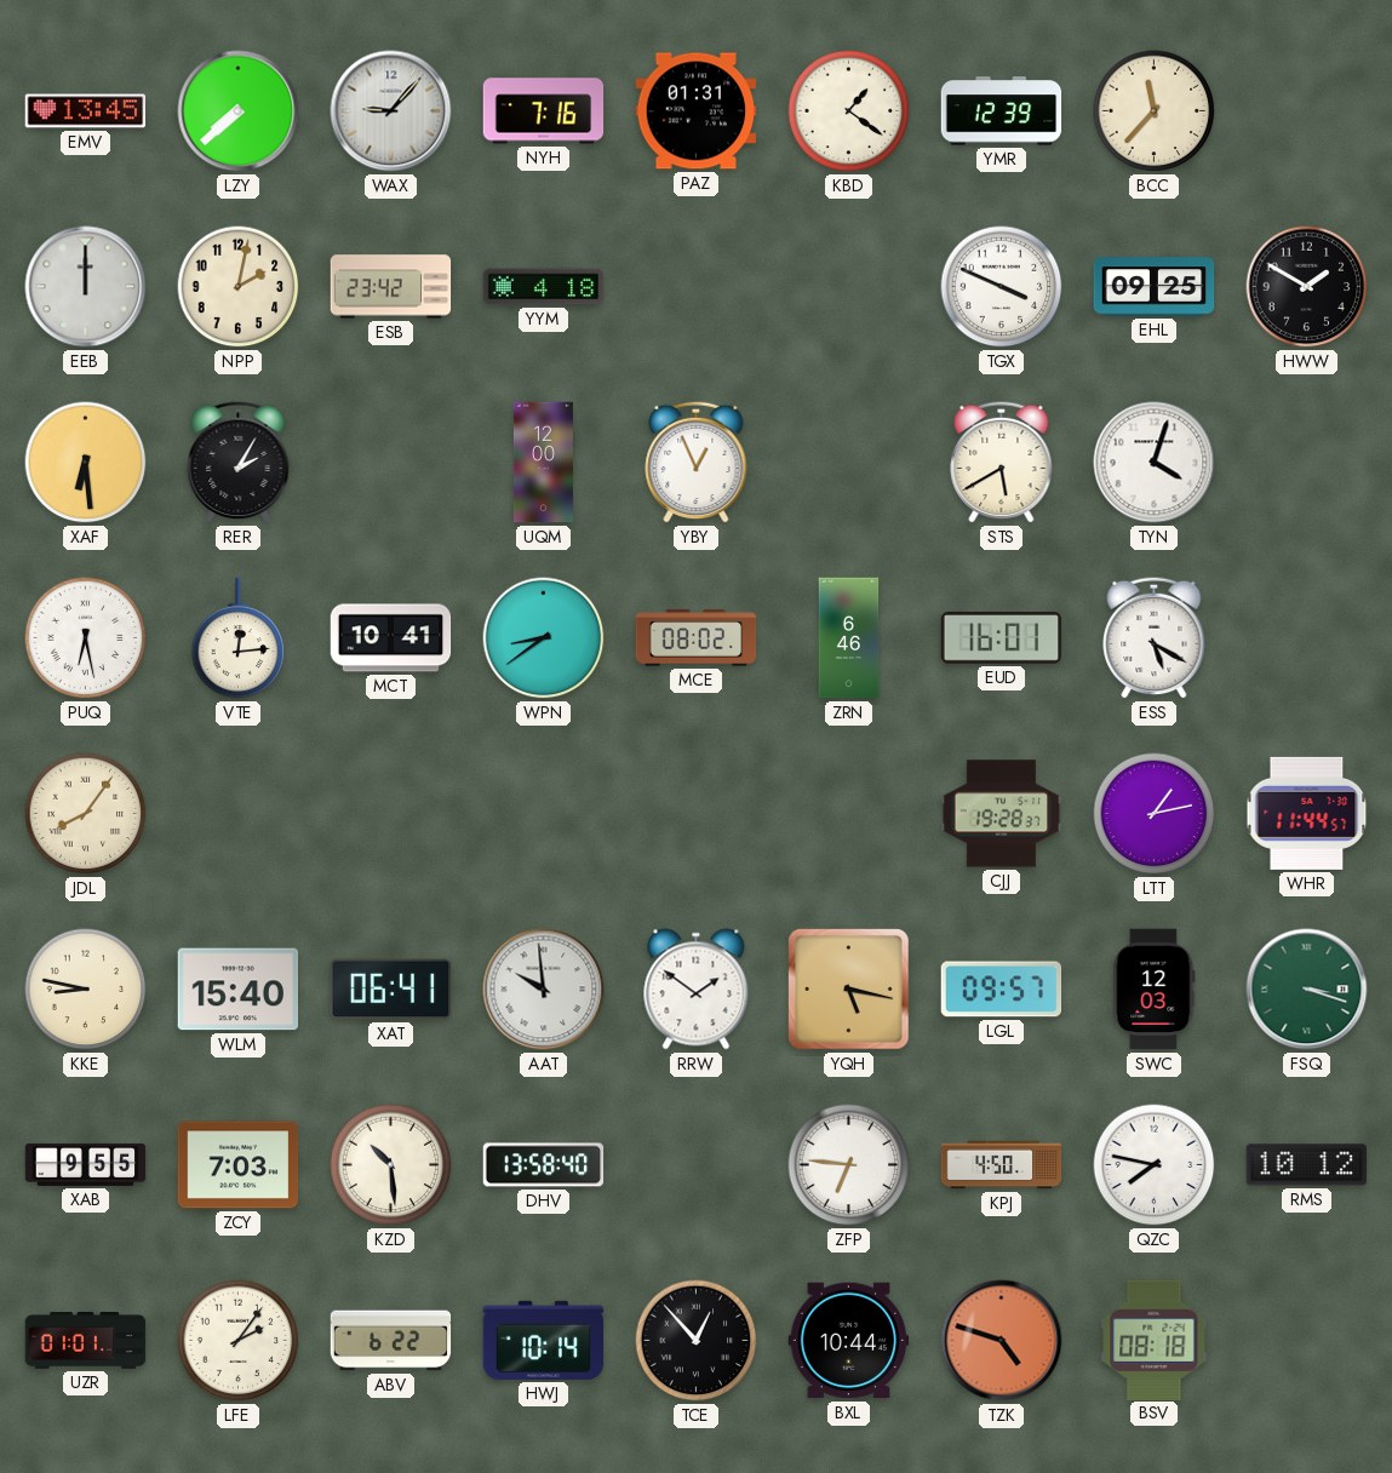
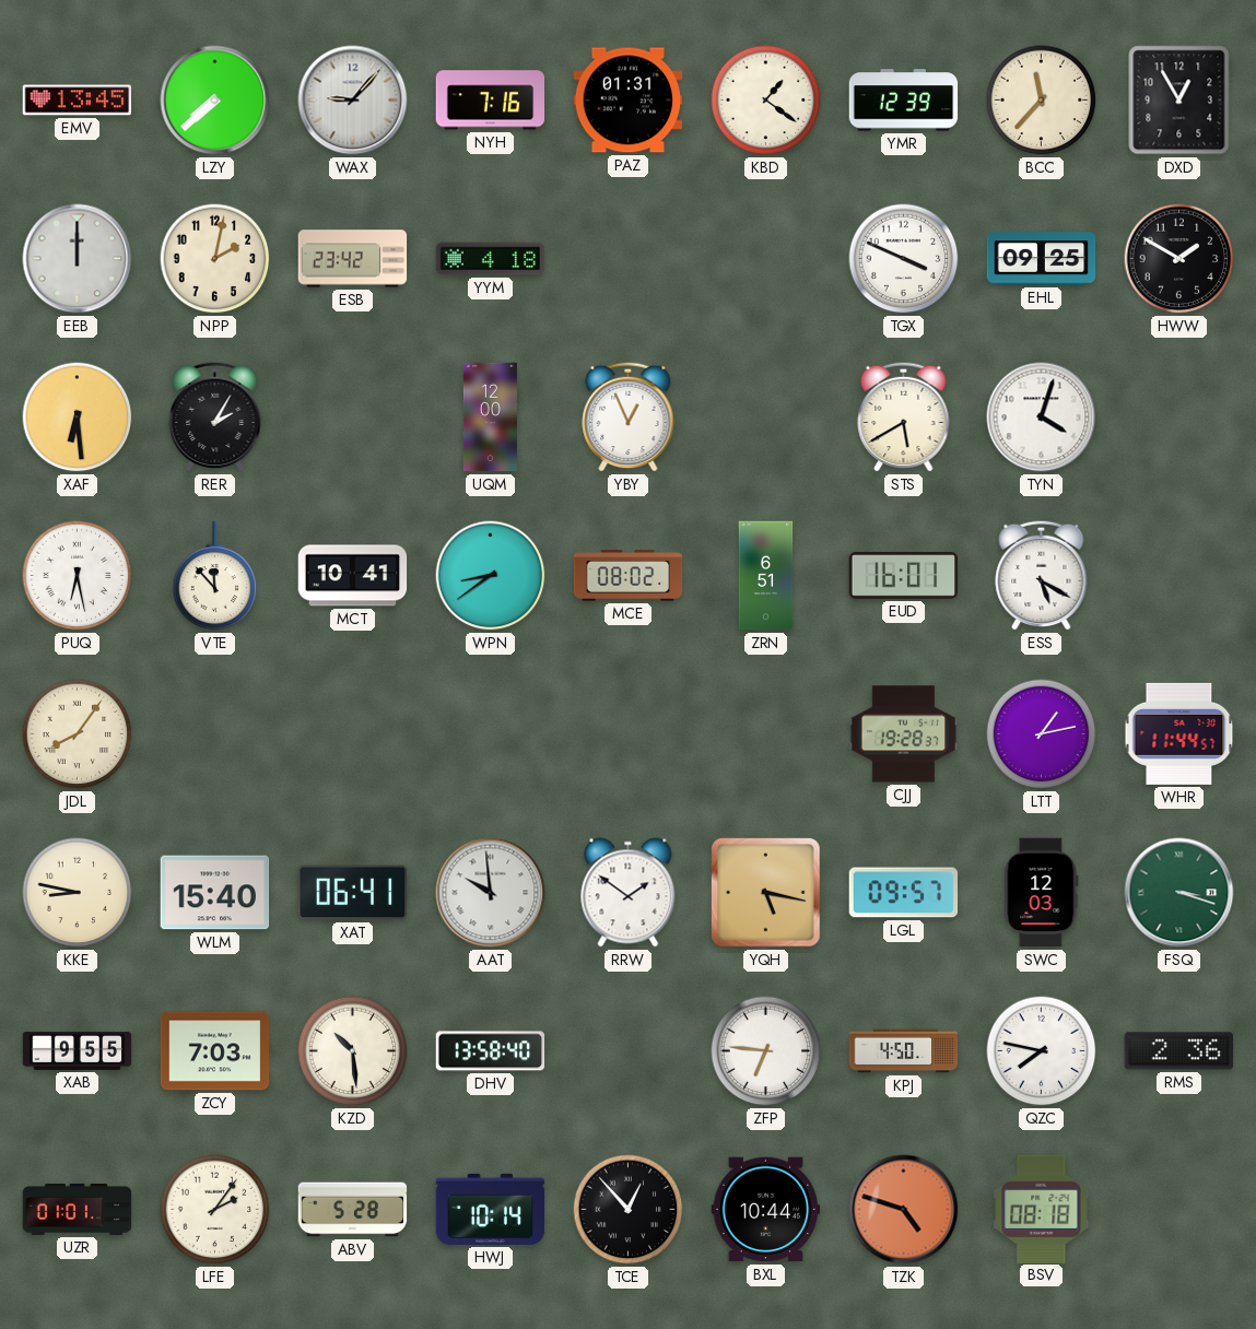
DXD: none -> 12:55 (1179, 101)
VTE: 12:14 -> 11:53 (215, 576)
ZRN: 6:46 -> 6:51 (766, 576)
RMS: 10:12 -> 2:36 (1178, 1051)
ABV: 6:22 -> 5:28 (353, 1210)
